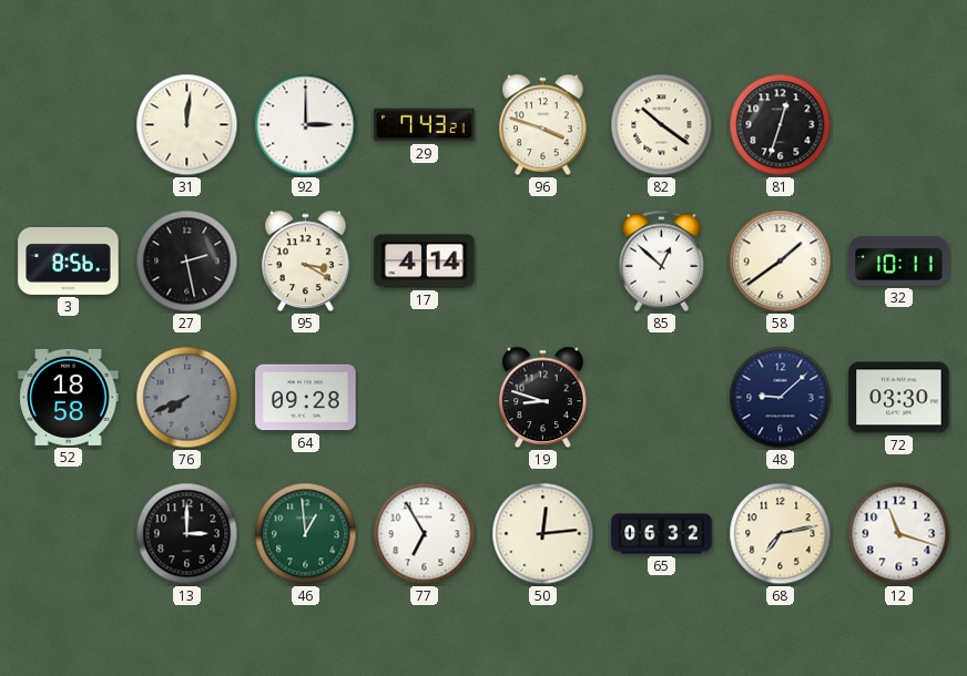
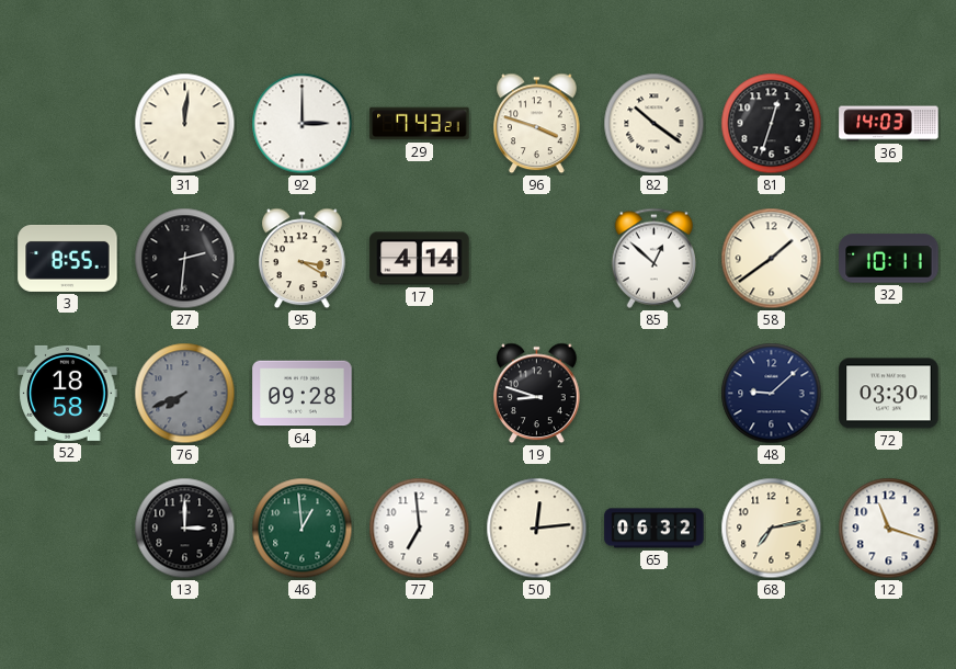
36: none -> 14:03 (889, 124)
3: 8:56 -> 8:55 (68, 258)
27: 2:28 -> 2:31 (185, 259)
77: 6:55 -> 6:59 (420, 529)
